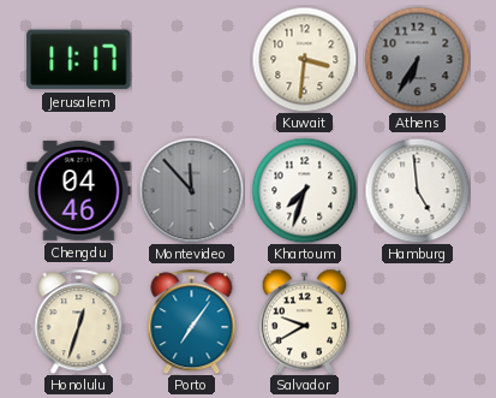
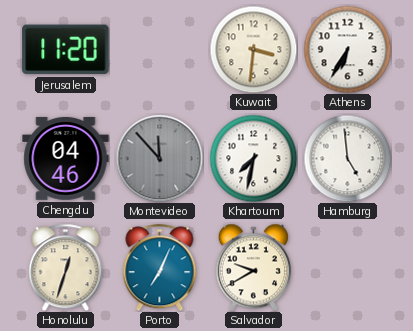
Jerusalem: 11:17 -> 11:20 (66, 50)
Athens dial: grey -> white (347, 49)
Khartoum: 7:33 -> 7:32 (253, 158)
Porto: 7:06 -> 7:04 (160, 267)
